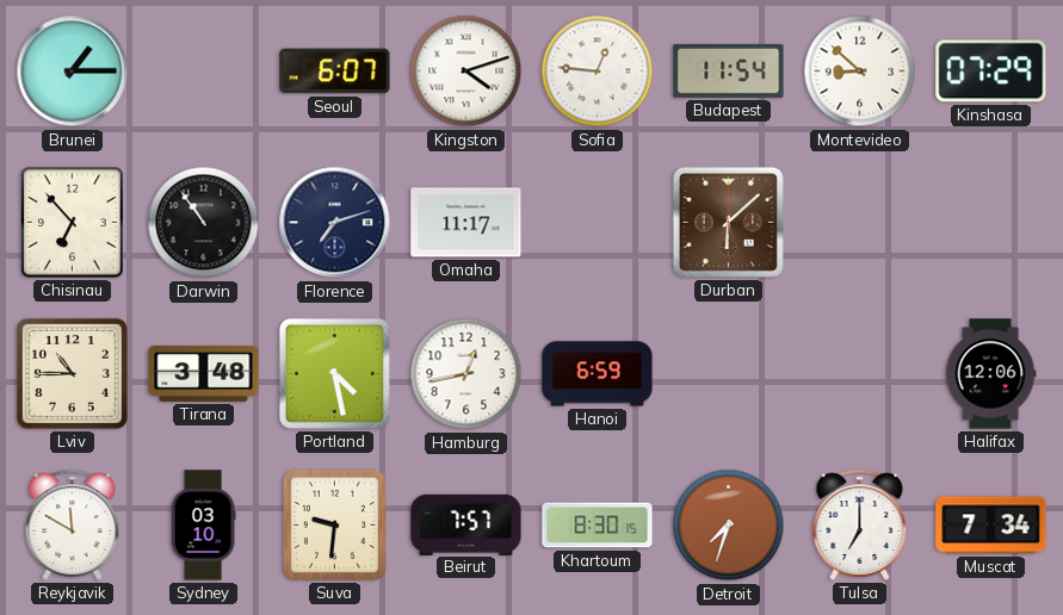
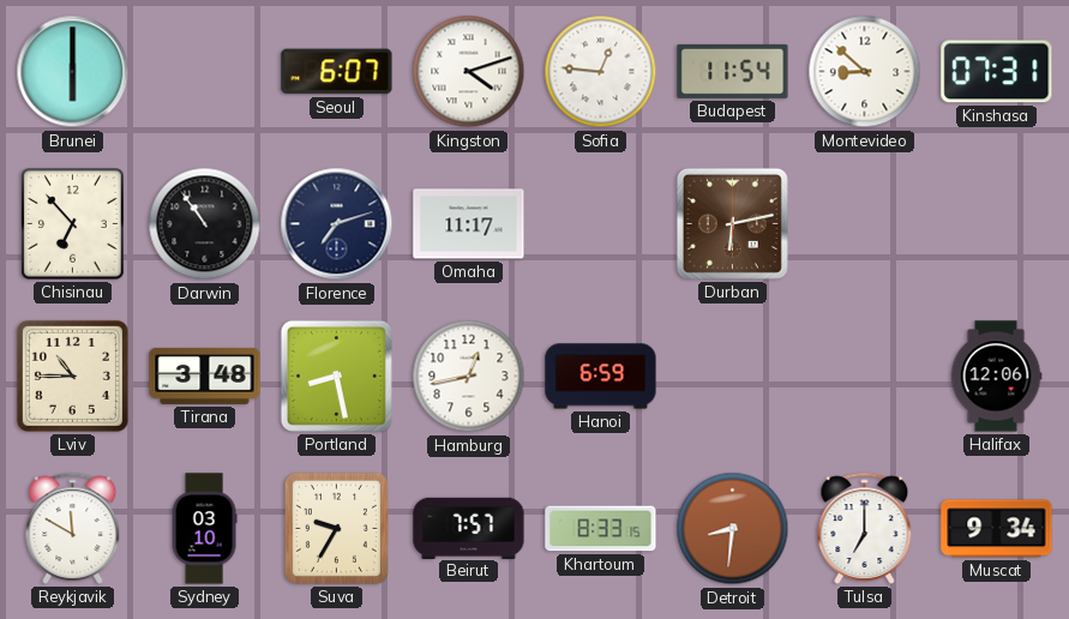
Brunei: 1:15 -> 6:00 (73, 72)
Kinshasa: 07:29 -> 07:31 (997, 72)
Durban: 6:08 -> 6:13 (732, 223)
Portland: 4:28 -> 8:28 (336, 375)
Suva: 9:31 -> 9:35 (336, 528)
Khartoum: 8:30 -> 8:33 (601, 529)
Detroit: 7:33 -> 8:31 (733, 529)
Muscat: 7:34 -> 9:34 (997, 529)
